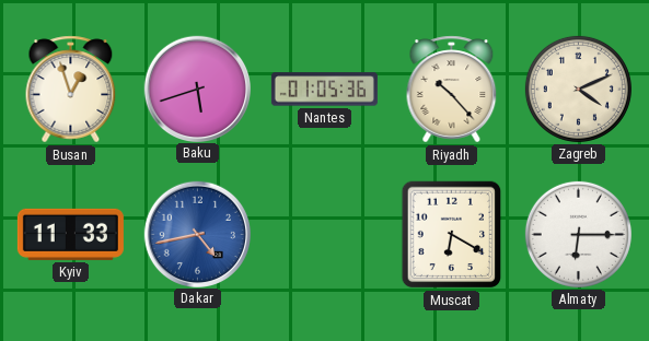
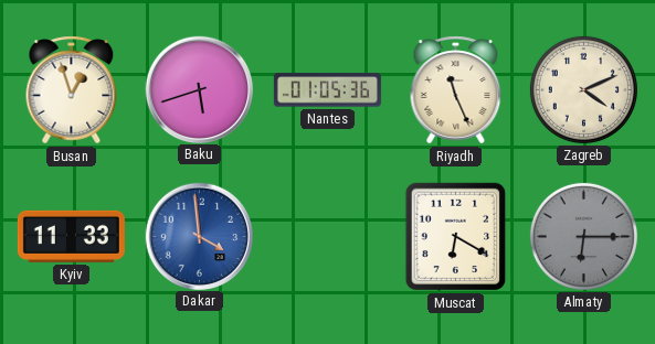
Riyadh: 10:23 -> 11:26 (456, 90)
Dakar: 4:43 -> 3:59 (199, 236)
Almaty dial: white -> grey (583, 236)
